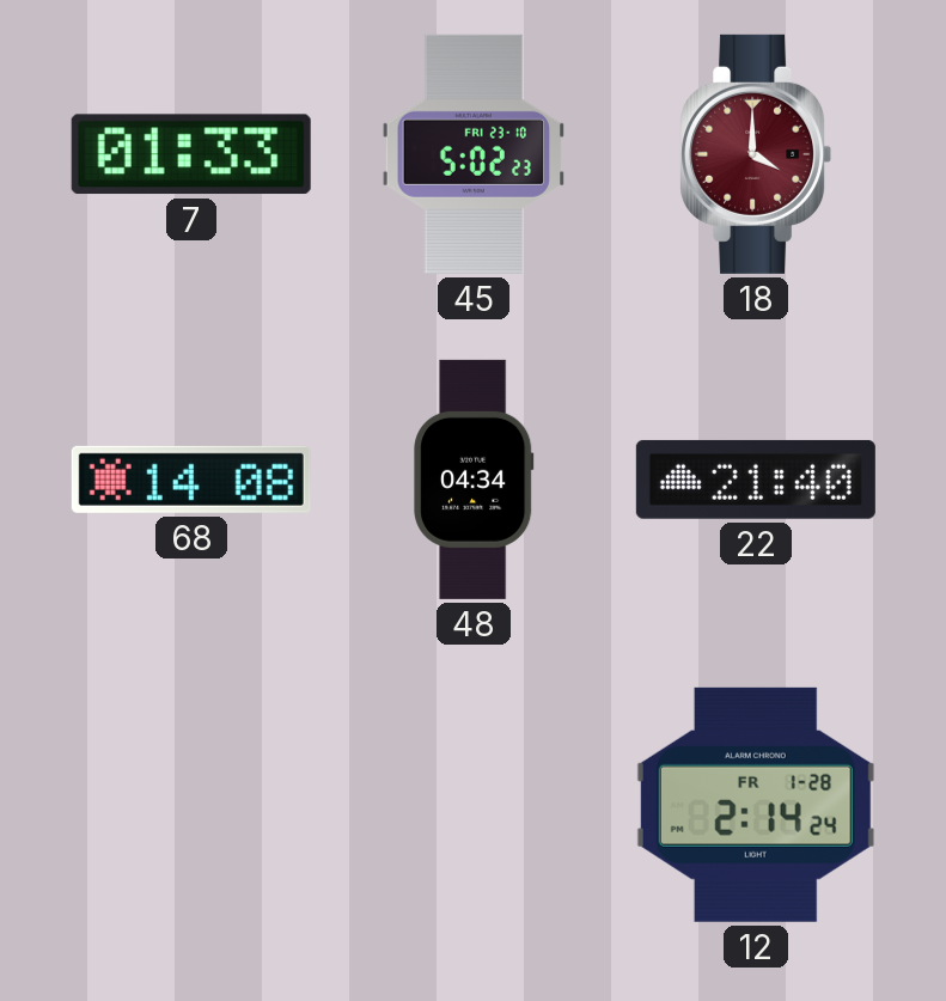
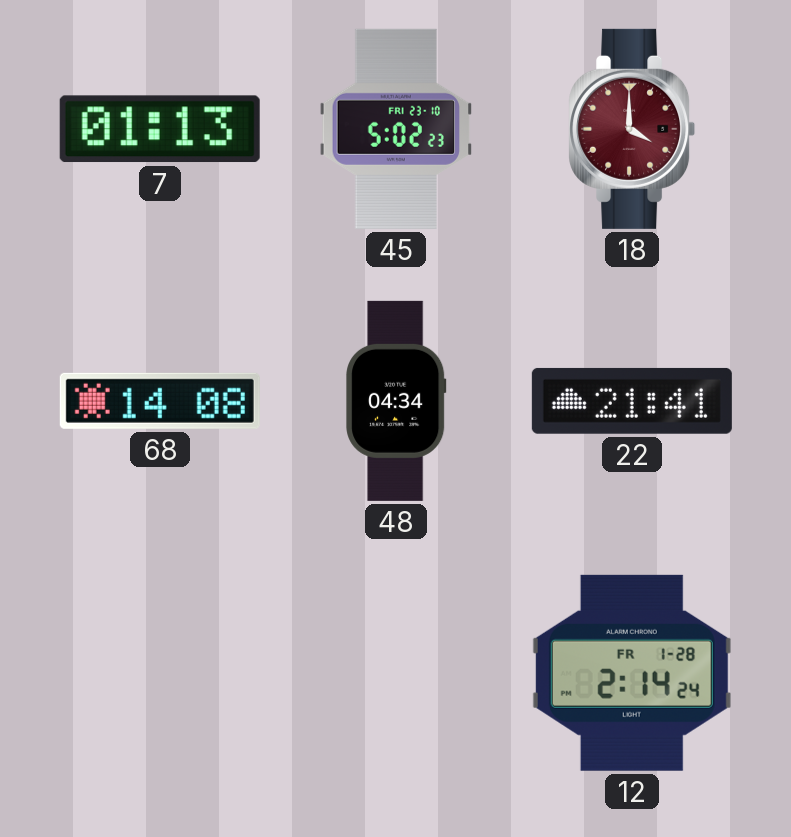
7: 01:33 -> 01:13 (160, 129)
22: 21:40 -> 21:41 (632, 401)
